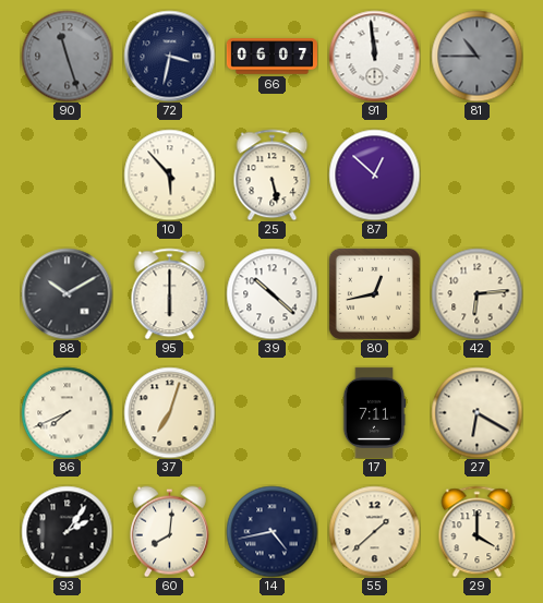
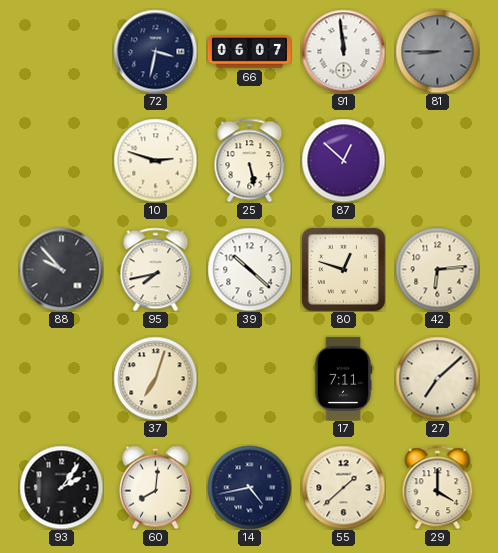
90: 11:27 -> none (67, 56)
81: 10:45 -> 8:45 (437, 51)
10: 5:53 -> 2:48 (155, 160)
88: 10:10 -> 9:53 (61, 269)
95: 6:00 -> 7:43 (156, 269)
80: 12:43 -> 12:48 (343, 269)
86: 7:41 -> none (67, 412)
27: 6:20 -> 7:08 (437, 378)
